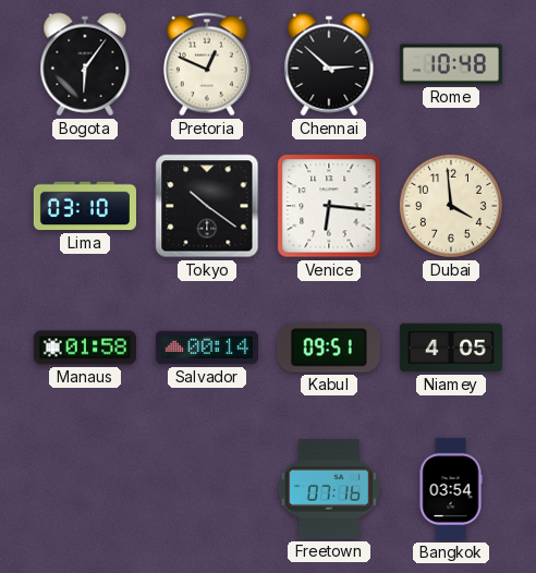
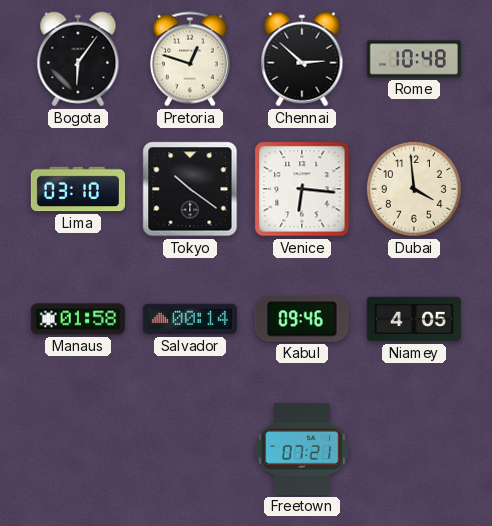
Pretoria: 12:49 -> 12:48 (190, 59)
Kabul: 09:51 -> 09:46 (302, 319)
Freetown: 07:16 -> 07:21 (302, 449)
Bangkok: 03:54 -> none (451, 489)
